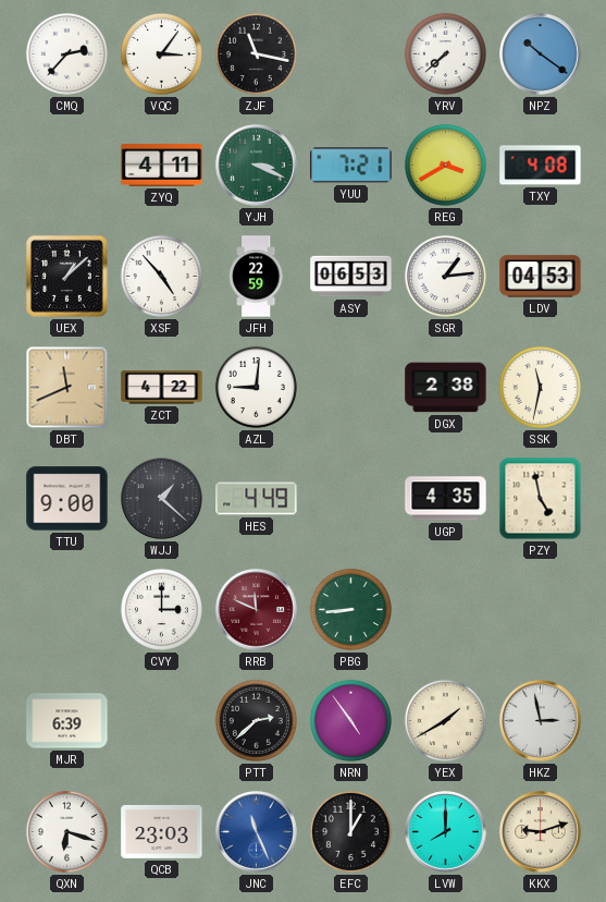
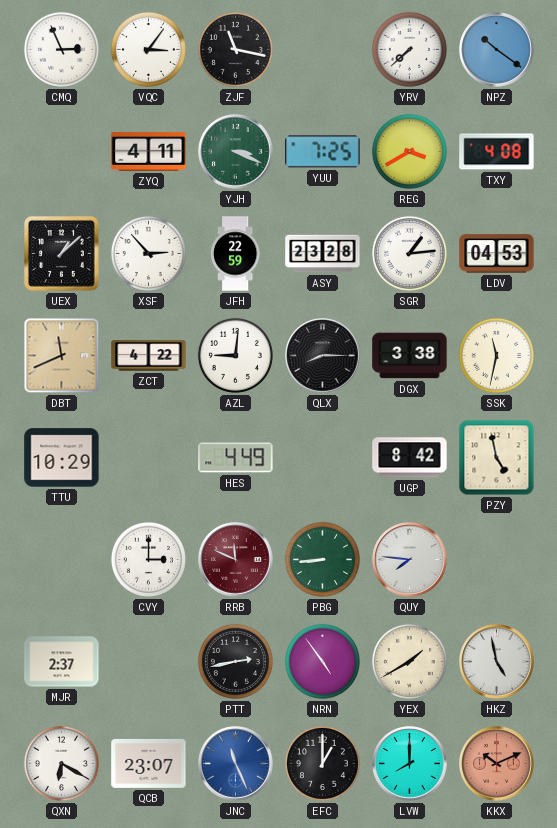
CMQ: 2:37 -> 2:56 (61, 49)
YUU: 7:21 -> 7:25 (323, 152)
XSF: 4:53 -> 2:53 (148, 253)
ASY: 06:53 -> 23:28 (323, 254)
QLX: none -> 8:15 (323, 356)
DGX: 2:38 -> 3:38 (410, 356)
TTU: 9:00 -> 10:29 (62, 458)
WJJ: 1:22 -> none (162, 499)
UGP: 4:35 -> 8:42 (410, 458)
QUY: none -> 7:46 (410, 560)
MJR: 6:39 -> 2:37 (62, 662)
PTT: 2:38 -> 2:43 (235, 661)
HKZ: 2:58 -> 4:58 (497, 662)
QXN: 6:18 -> 6:20 (61, 763)
QCB: 23:03 -> 23:07 (149, 763)
KKX: 9:12 -> 10:11 (497, 764)
KKX dial: cream -> salmon (497, 764)
